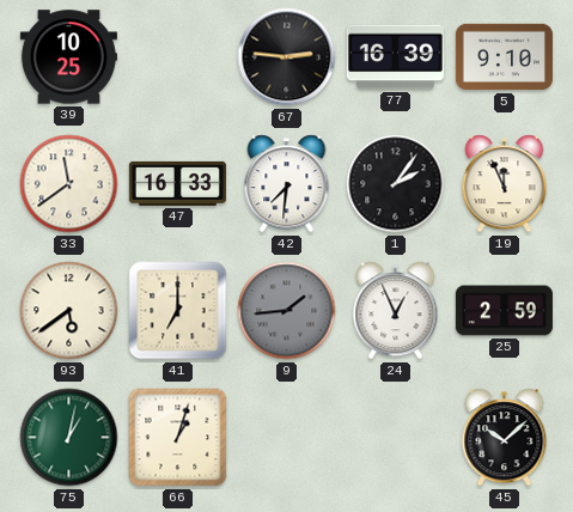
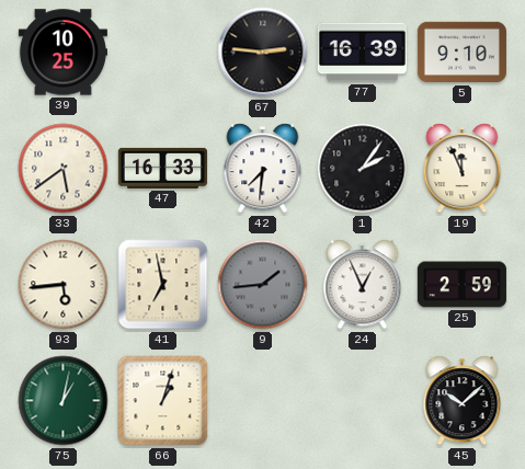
33: 11:39 -> 5:39 (64, 169)
93: 5:39 -> 5:44 (64, 285)
41: 7:00 -> 6:58 (163, 285)
